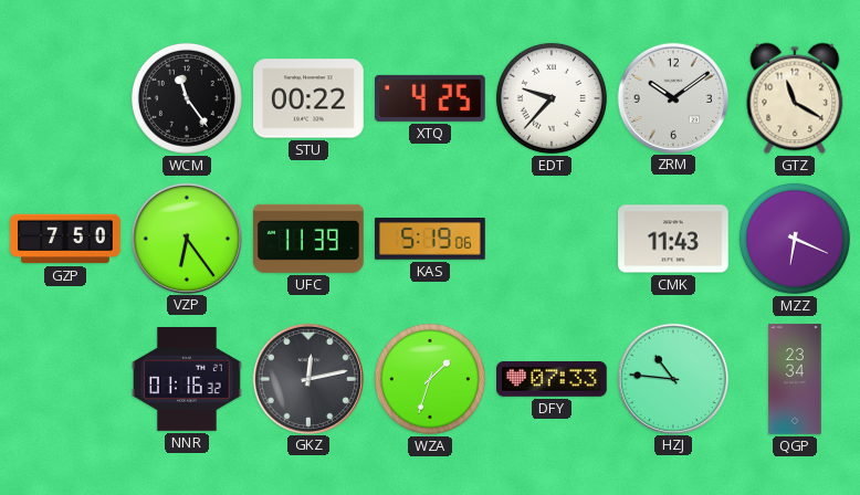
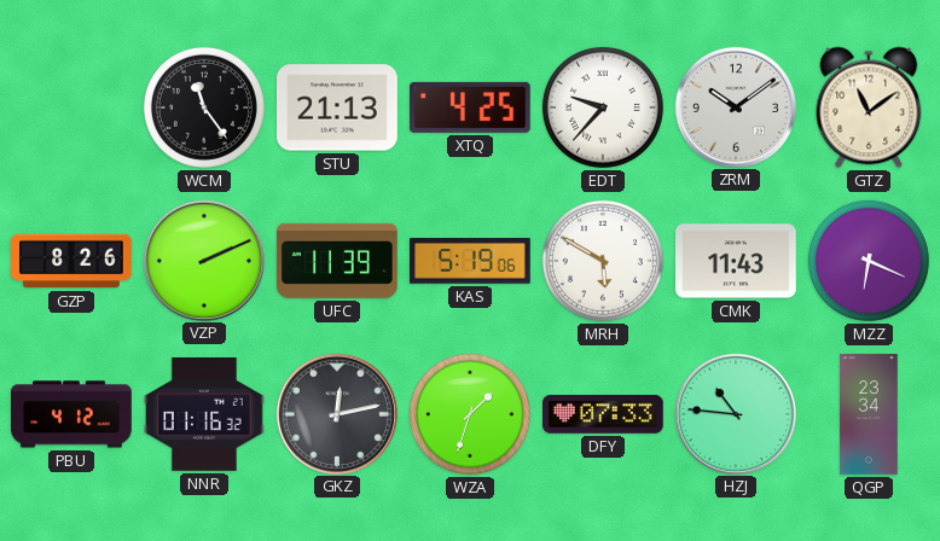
STU: 00:22 -> 21:13 (338, 107)
GTZ: 11:20 -> 11:09 (869, 107)
GZP: 7:50 -> 8:26 (71, 261)
VZP: 6:24 -> 2:11 (203, 260)
MRH: none -> 5:50 (603, 261)
PBU: none -> 4:12 (71, 414)
